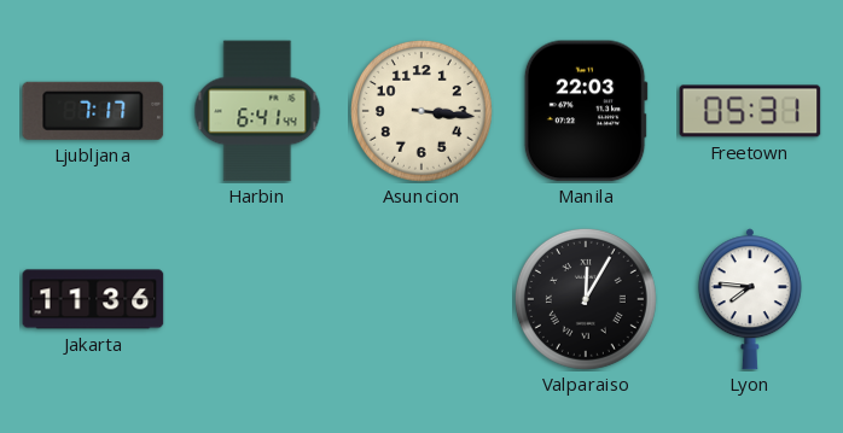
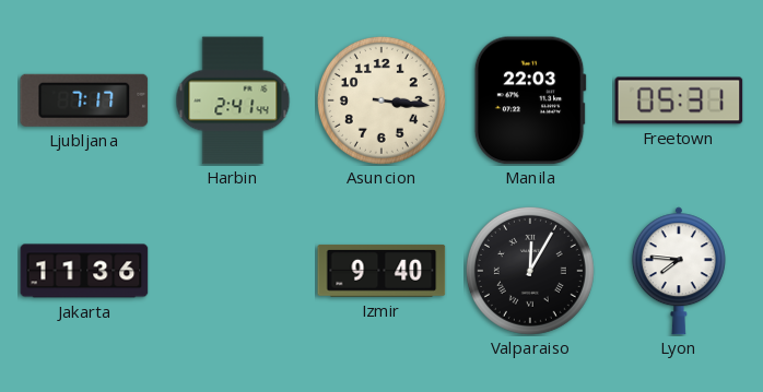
Harbin: 6:41 -> 2:41 (233, 100)
Izmir: none -> 9:40 (381, 271)
